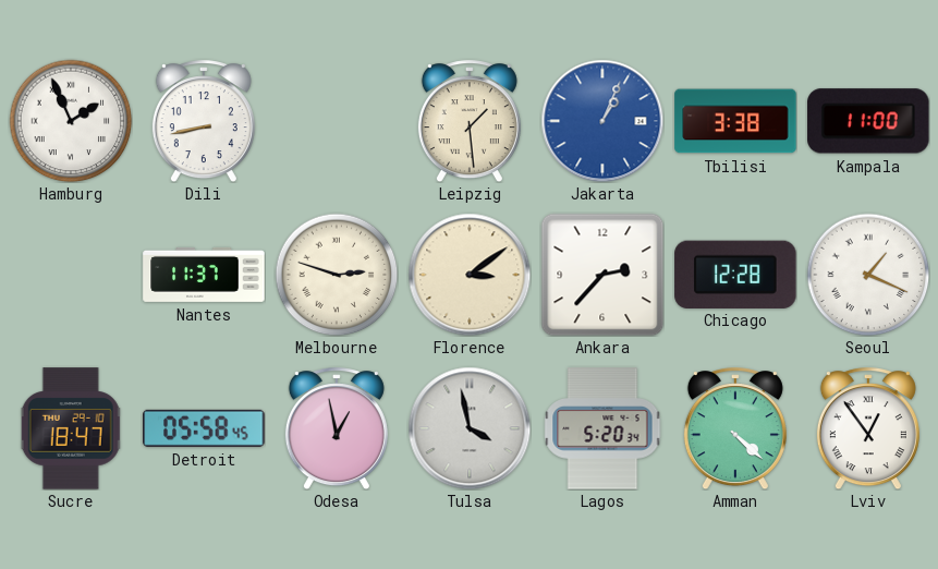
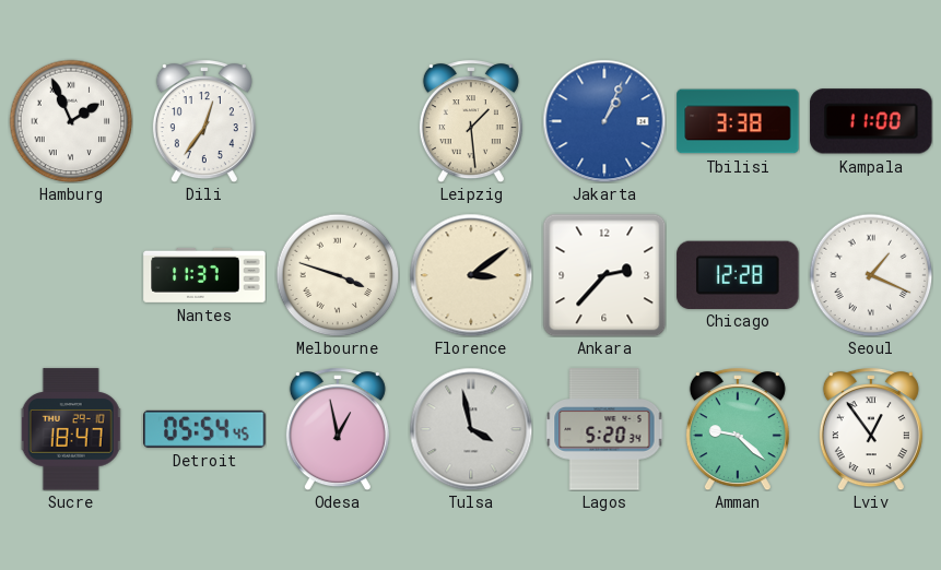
Dili: 8:43 -> 12:36 (204, 121)
Melbourne: 2:48 -> 3:48 (338, 275)
Detroit: 05:58 -> 05:54 (204, 429)
Amman: 4:22 -> 9:22 (738, 429)
